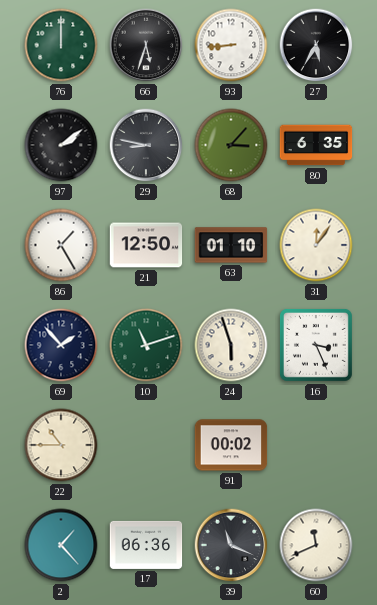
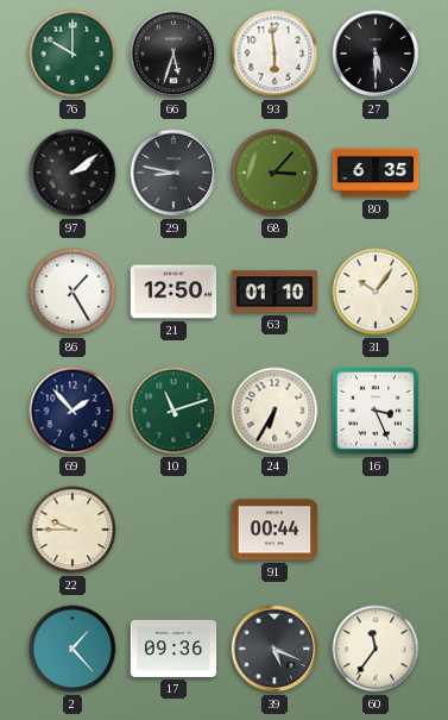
76: 12:00 -> 10:00 (72, 54)
93: 8:44 -> 5:59 (275, 54)
27: 5:35 -> 5:30 (376, 54)
31: 12:06 -> 10:06 (376, 292)
24: 5:57 -> 6:35 (275, 411)
22: 10:45 -> 9:45 (72, 530)
91: 00:02 -> 00:44 (275, 530)
17: 06:36 -> 09:36 (173, 649)
39: 11:19 -> 5:19 (275, 649)
60: 11:41 -> 11:36 (376, 649)
